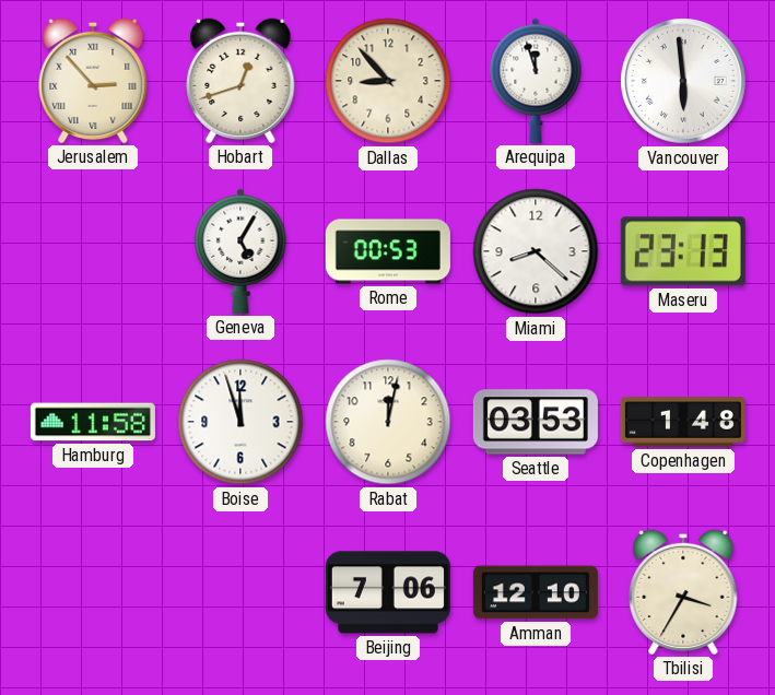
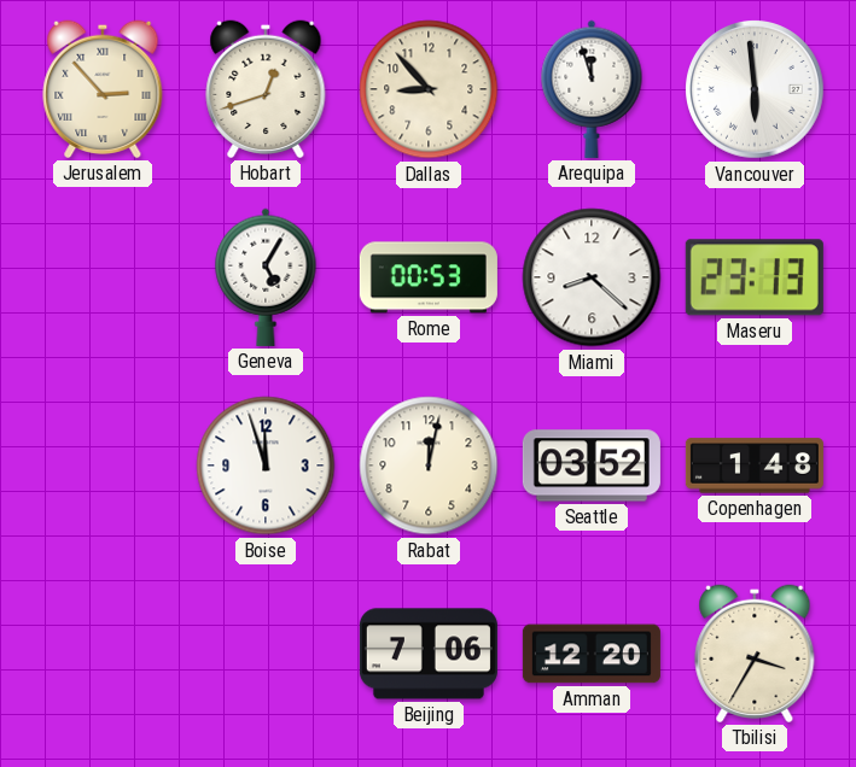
Hamburg: 11:58 -> none (93, 422)
Seattle: 03:53 -> 03:52 (592, 466)
Amman: 12:10 -> 12:20 (592, 654)
